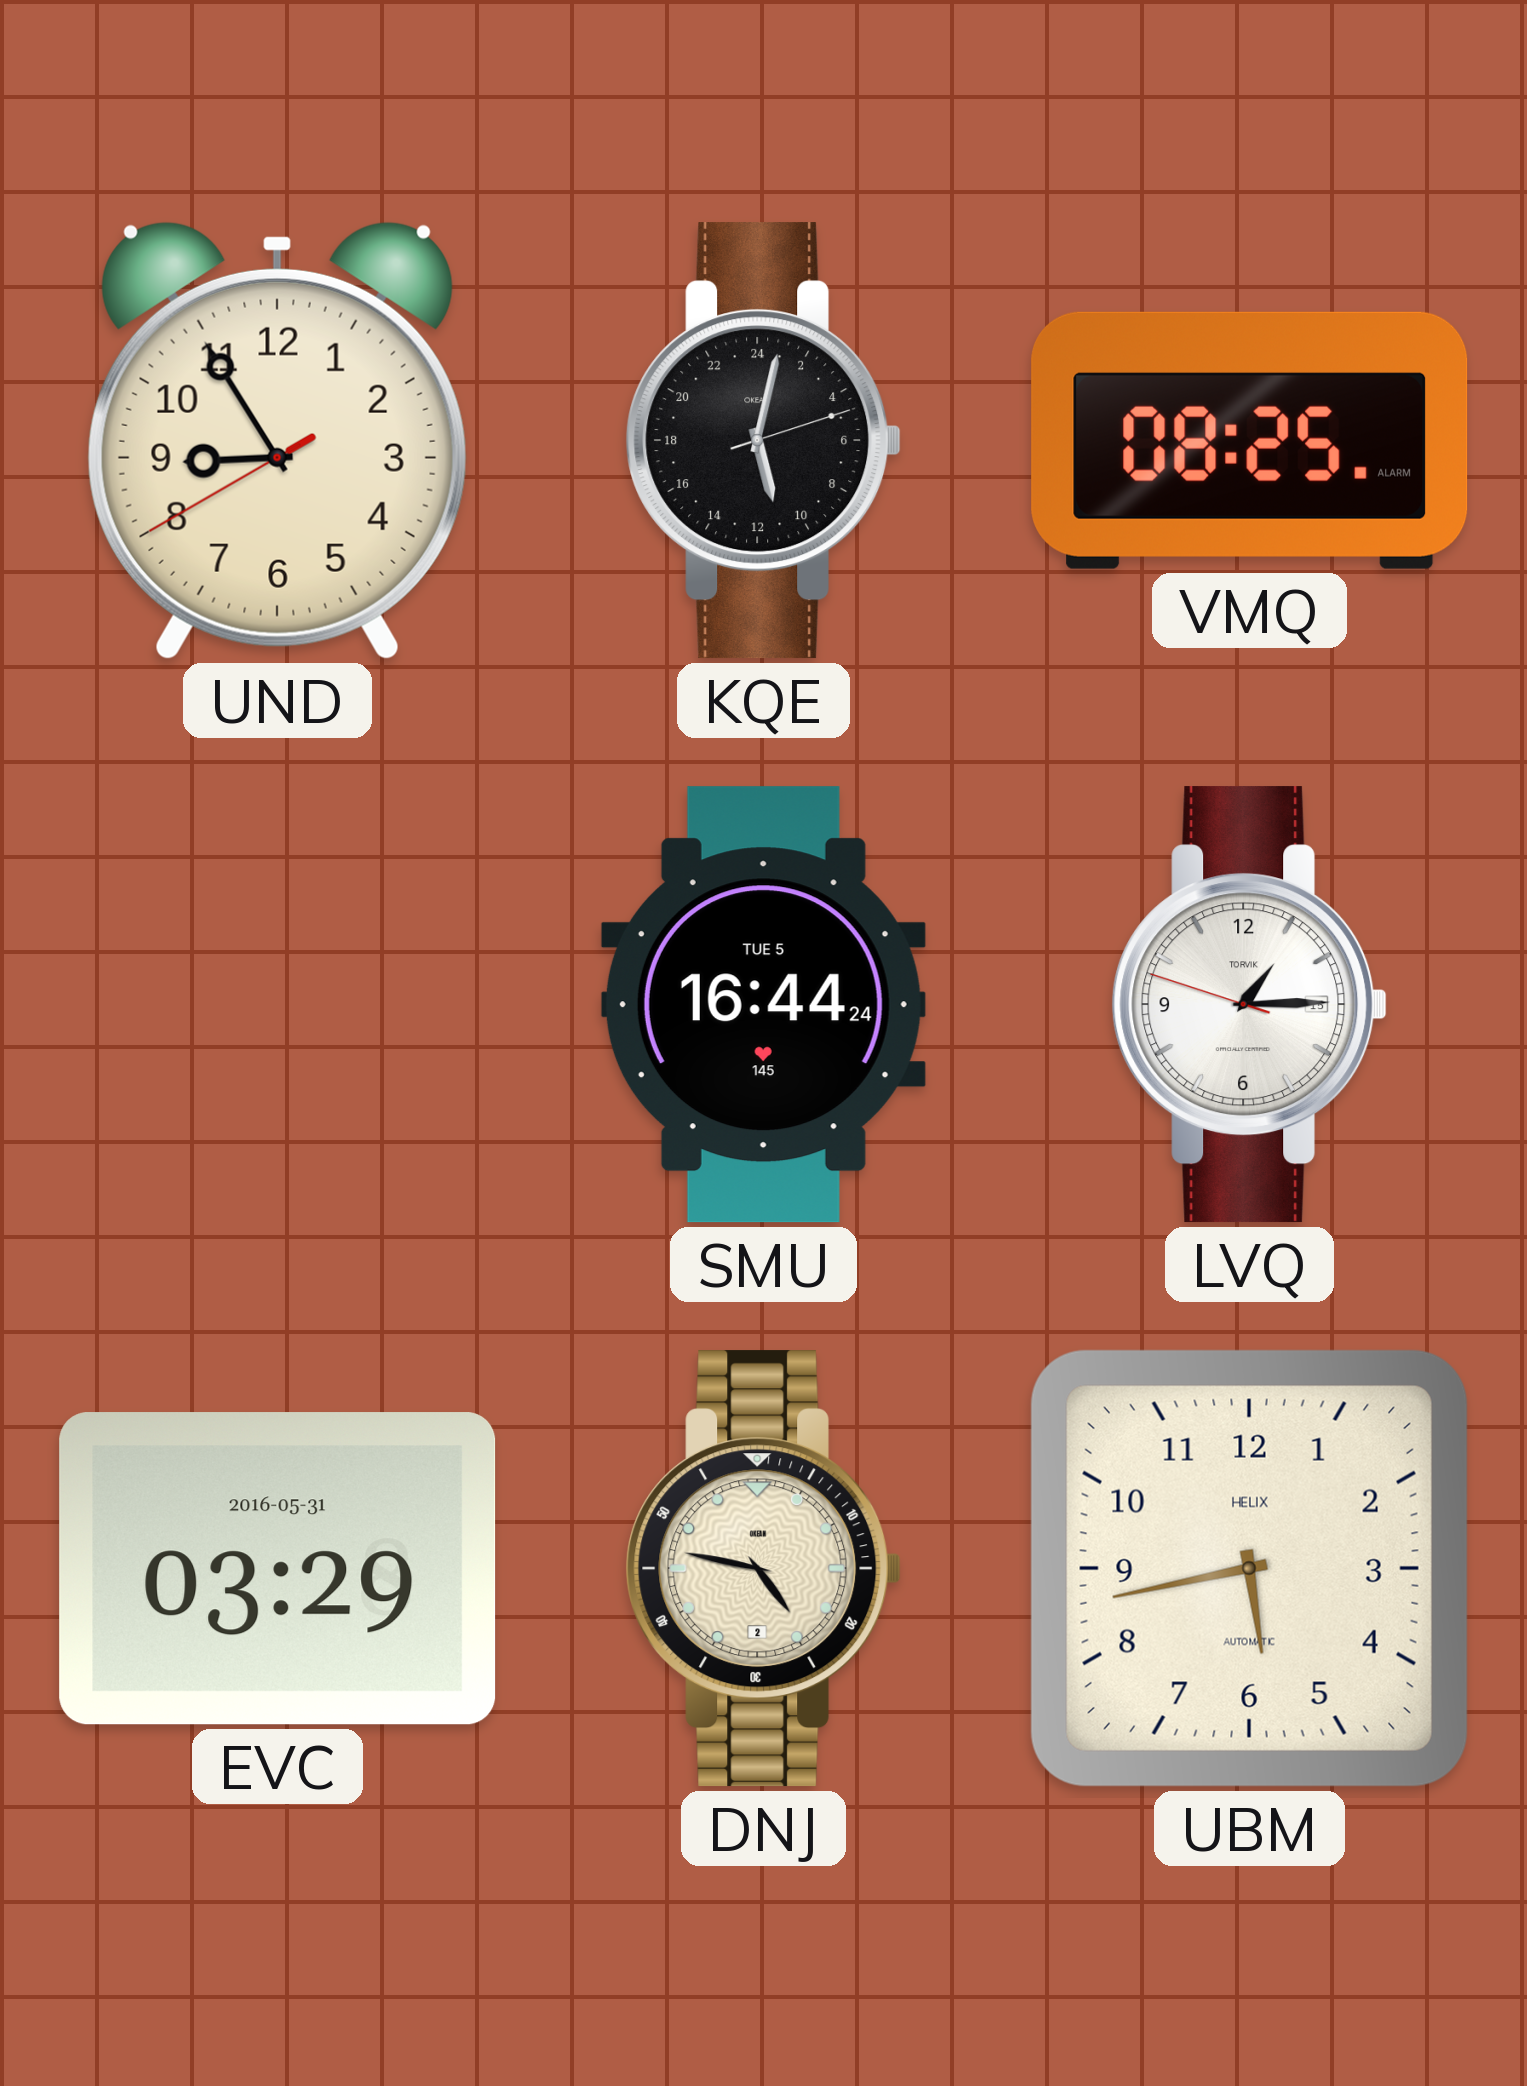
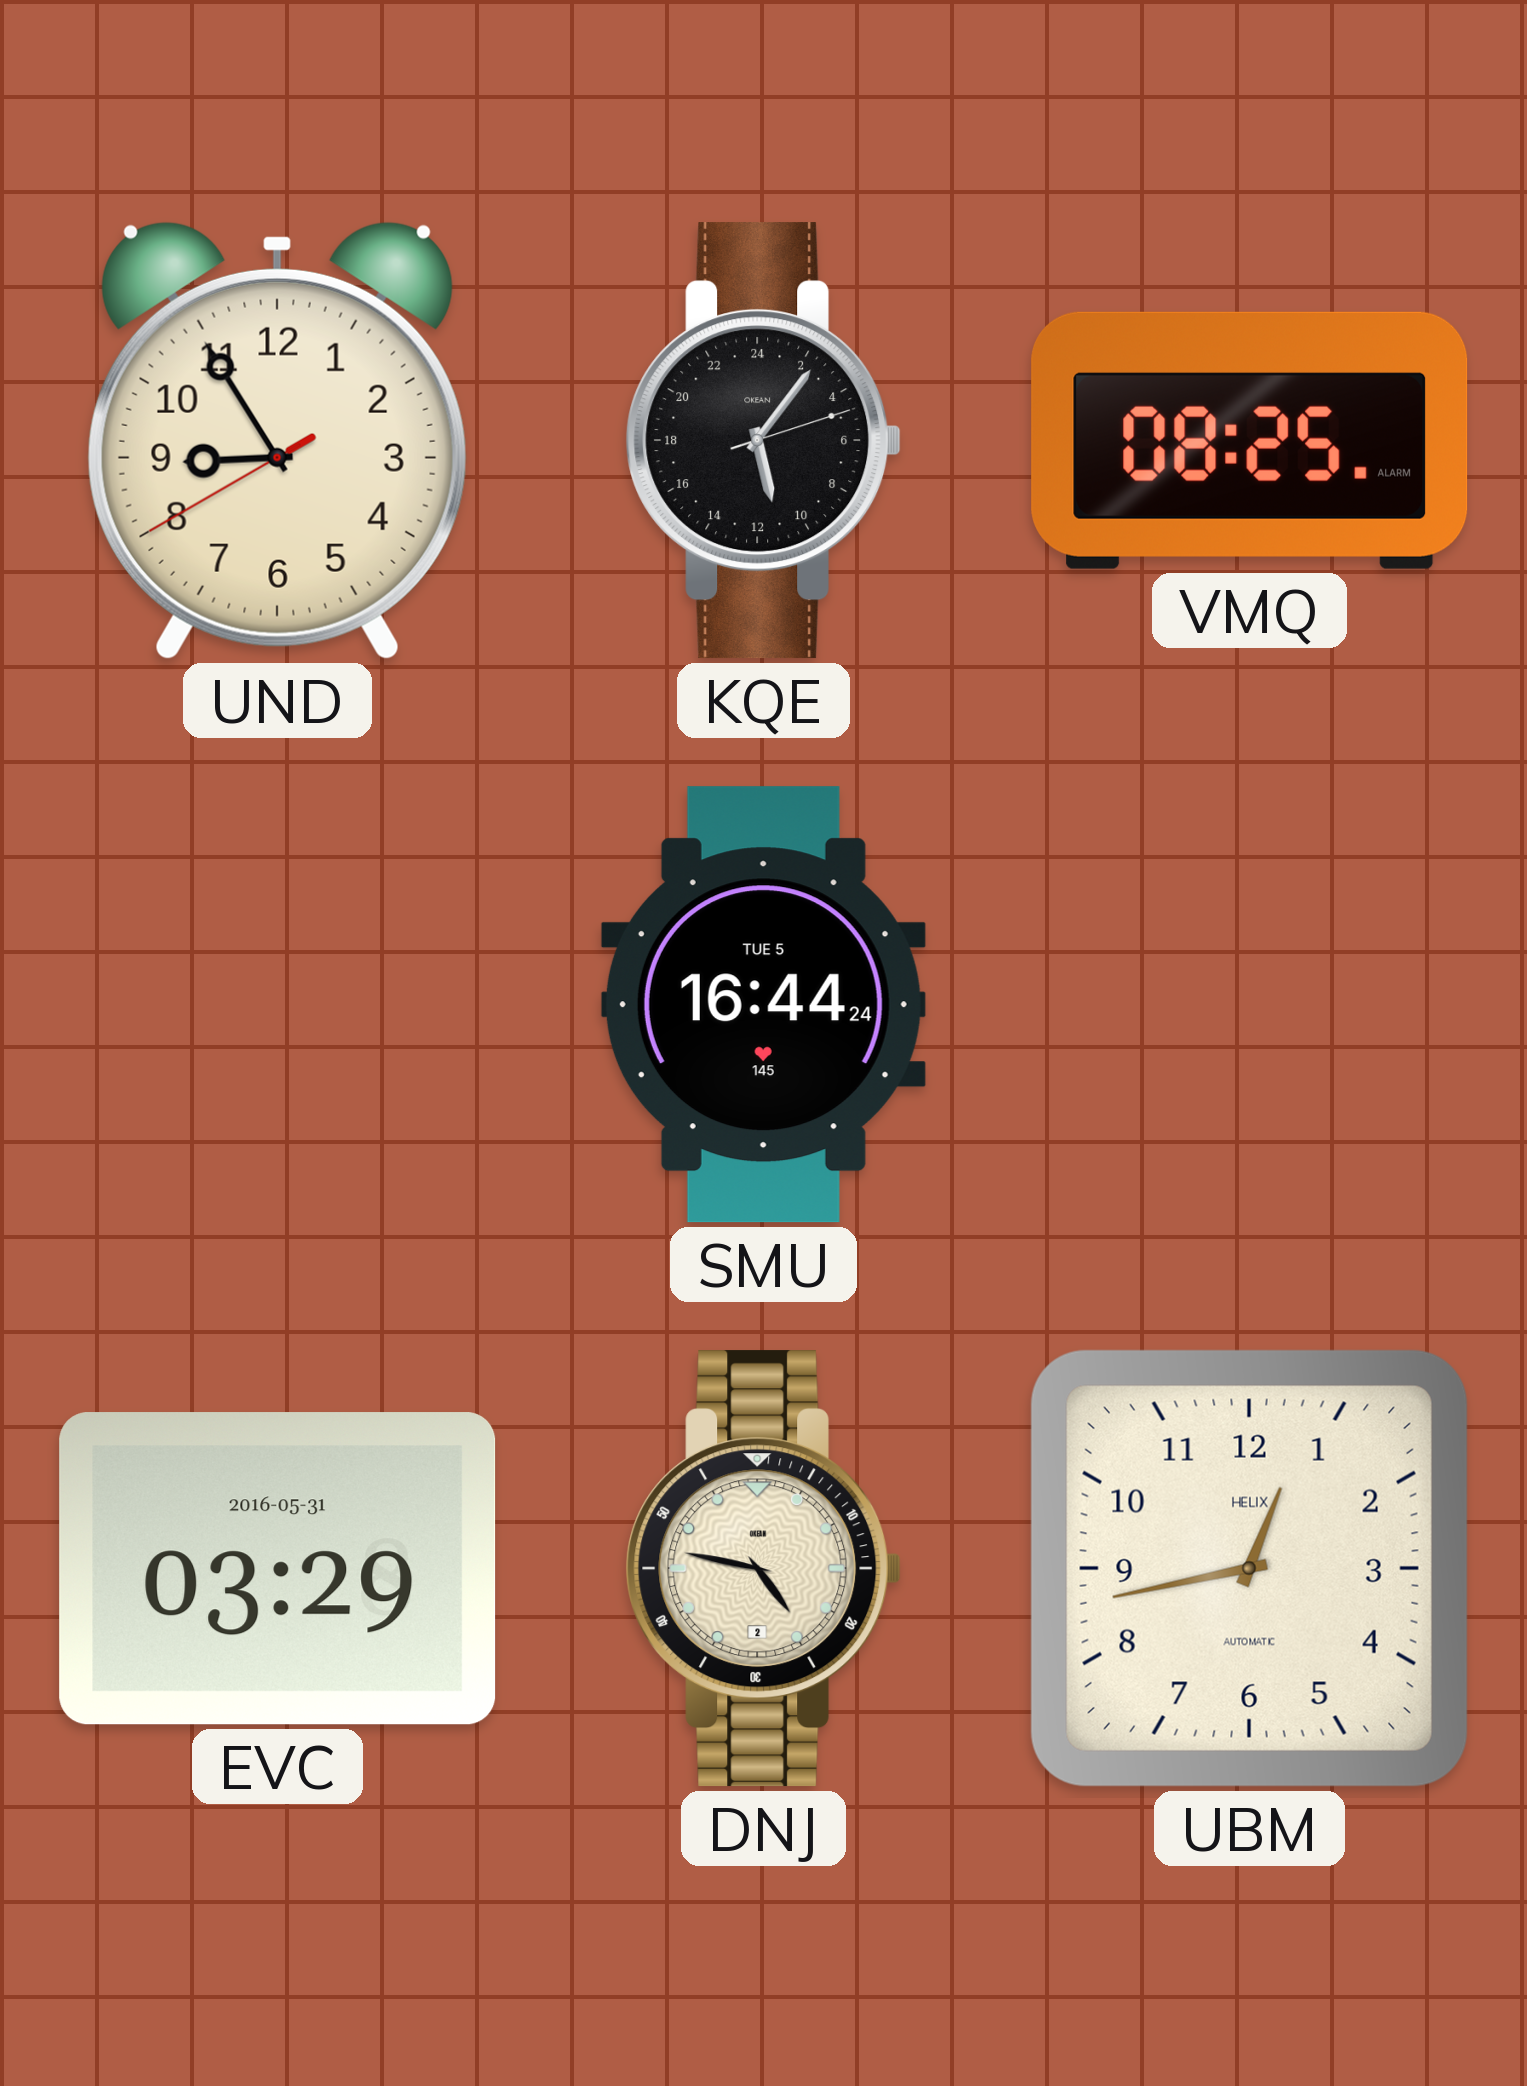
KQE: 11:02 -> 11:06 (764, 441)
LVQ: 1:14 -> none (1250, 1005)
UBM: 5:43 -> 12:43 (1249, 1568)
